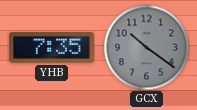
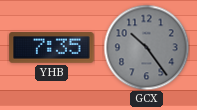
GCX: 10:21 -> 10:24 (146, 47)
